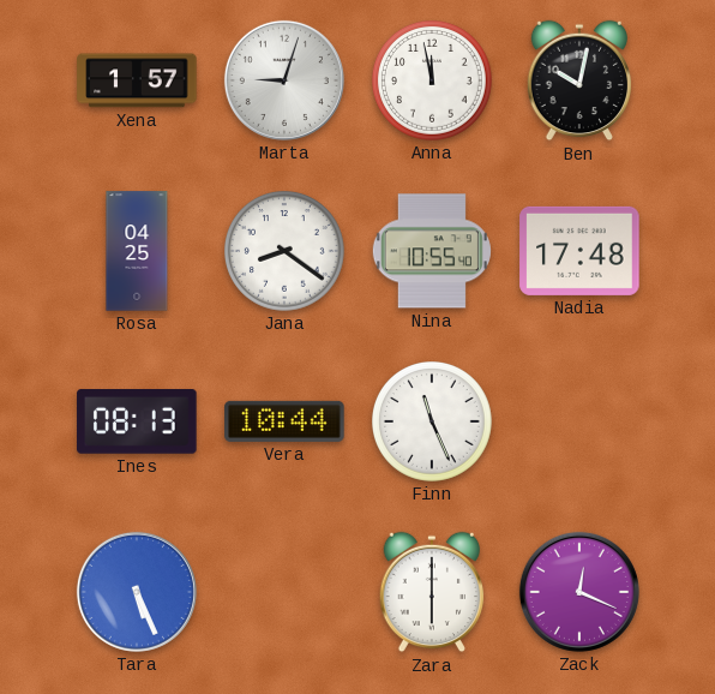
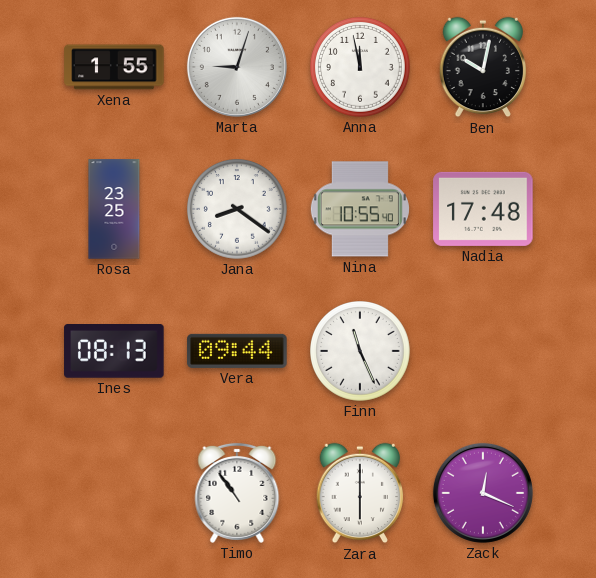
Xena: 1:57 -> 1:55 (114, 67)
Rosa: 04:25 -> 23:25 (114, 209)
Vera: 10:44 -> 09:44 (237, 351)
Tara: 5:26 -> none (137, 592)
Timo: none -> 10:54 (237, 493)
